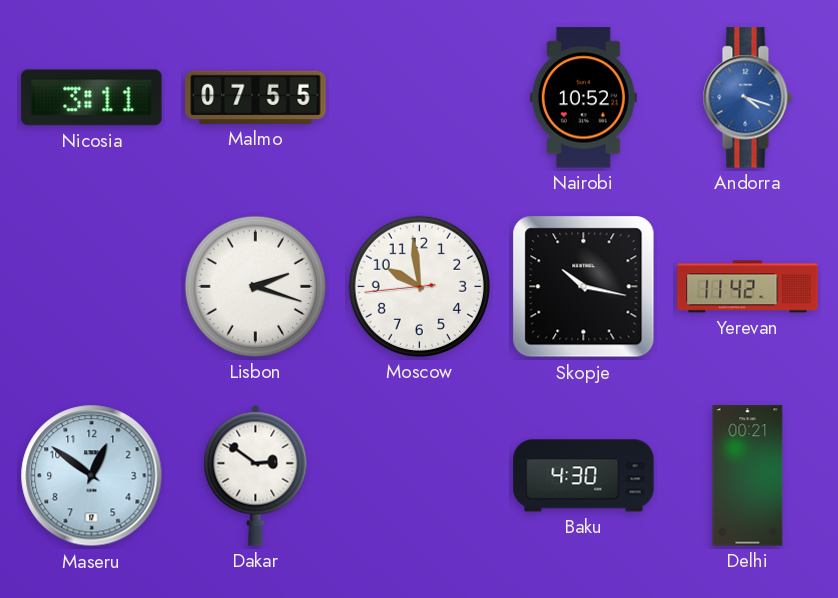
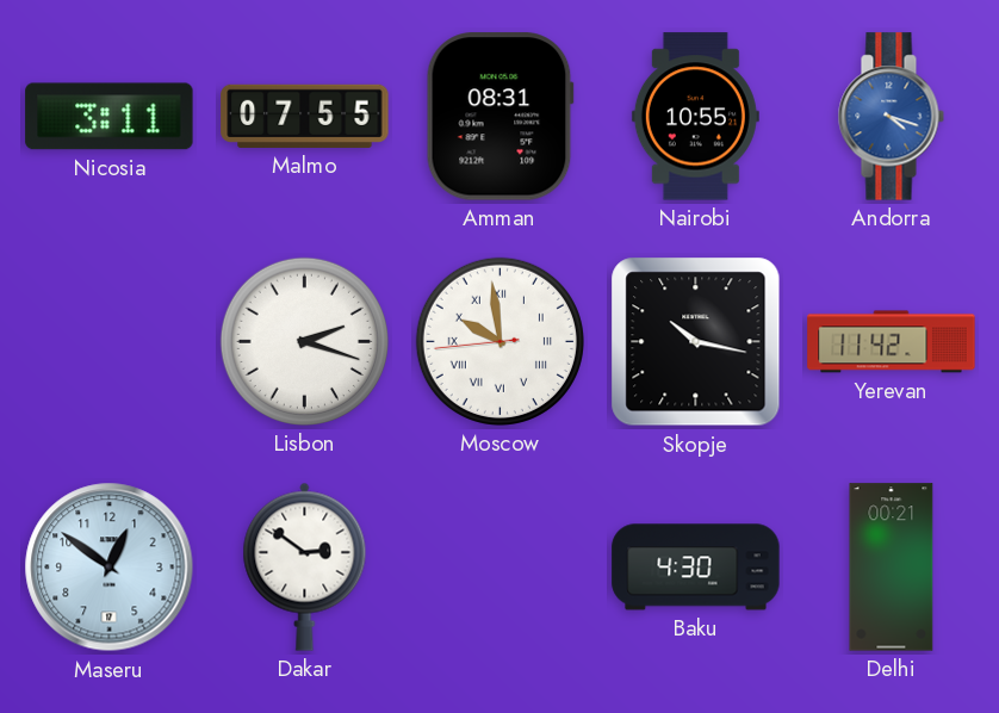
Amman: none -> 08:31 (499, 117)
Nairobi: 10:52 -> 10:55 (695, 117)
Moscow numerals: Arabic -> Roman (499, 341)
